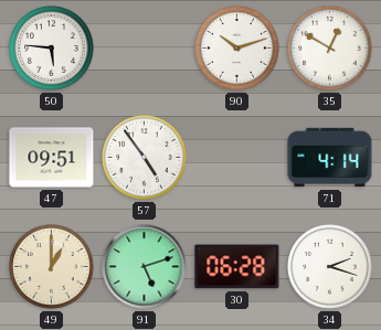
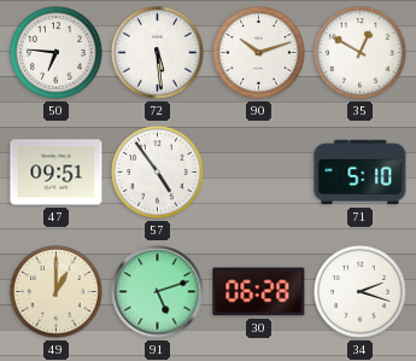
50: 5:46 -> 6:46 (57, 53)
72: none -> 5:29 (158, 53)
71: 4:14 -> 5:10 (361, 173)
